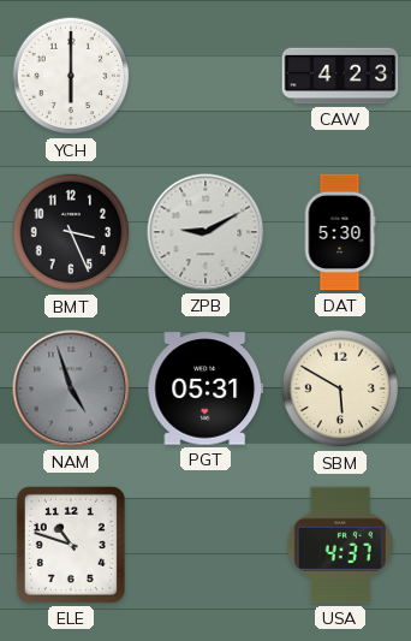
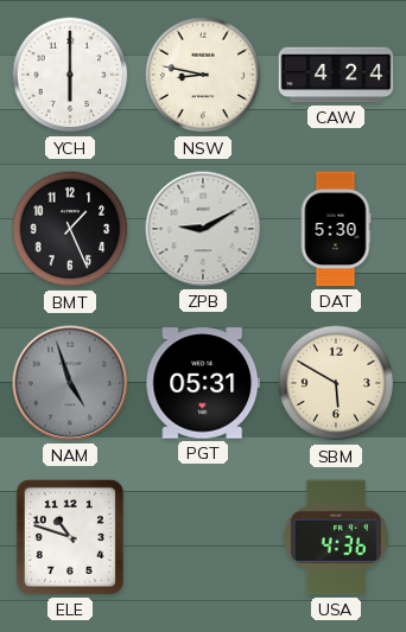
NSW: none -> 8:47 (203, 75)
CAW: 4:23 -> 4:24 (336, 75)
BMT: 3:26 -> 1:26 (70, 229)
USA: 4:37 -> 4:36 (336, 537)
